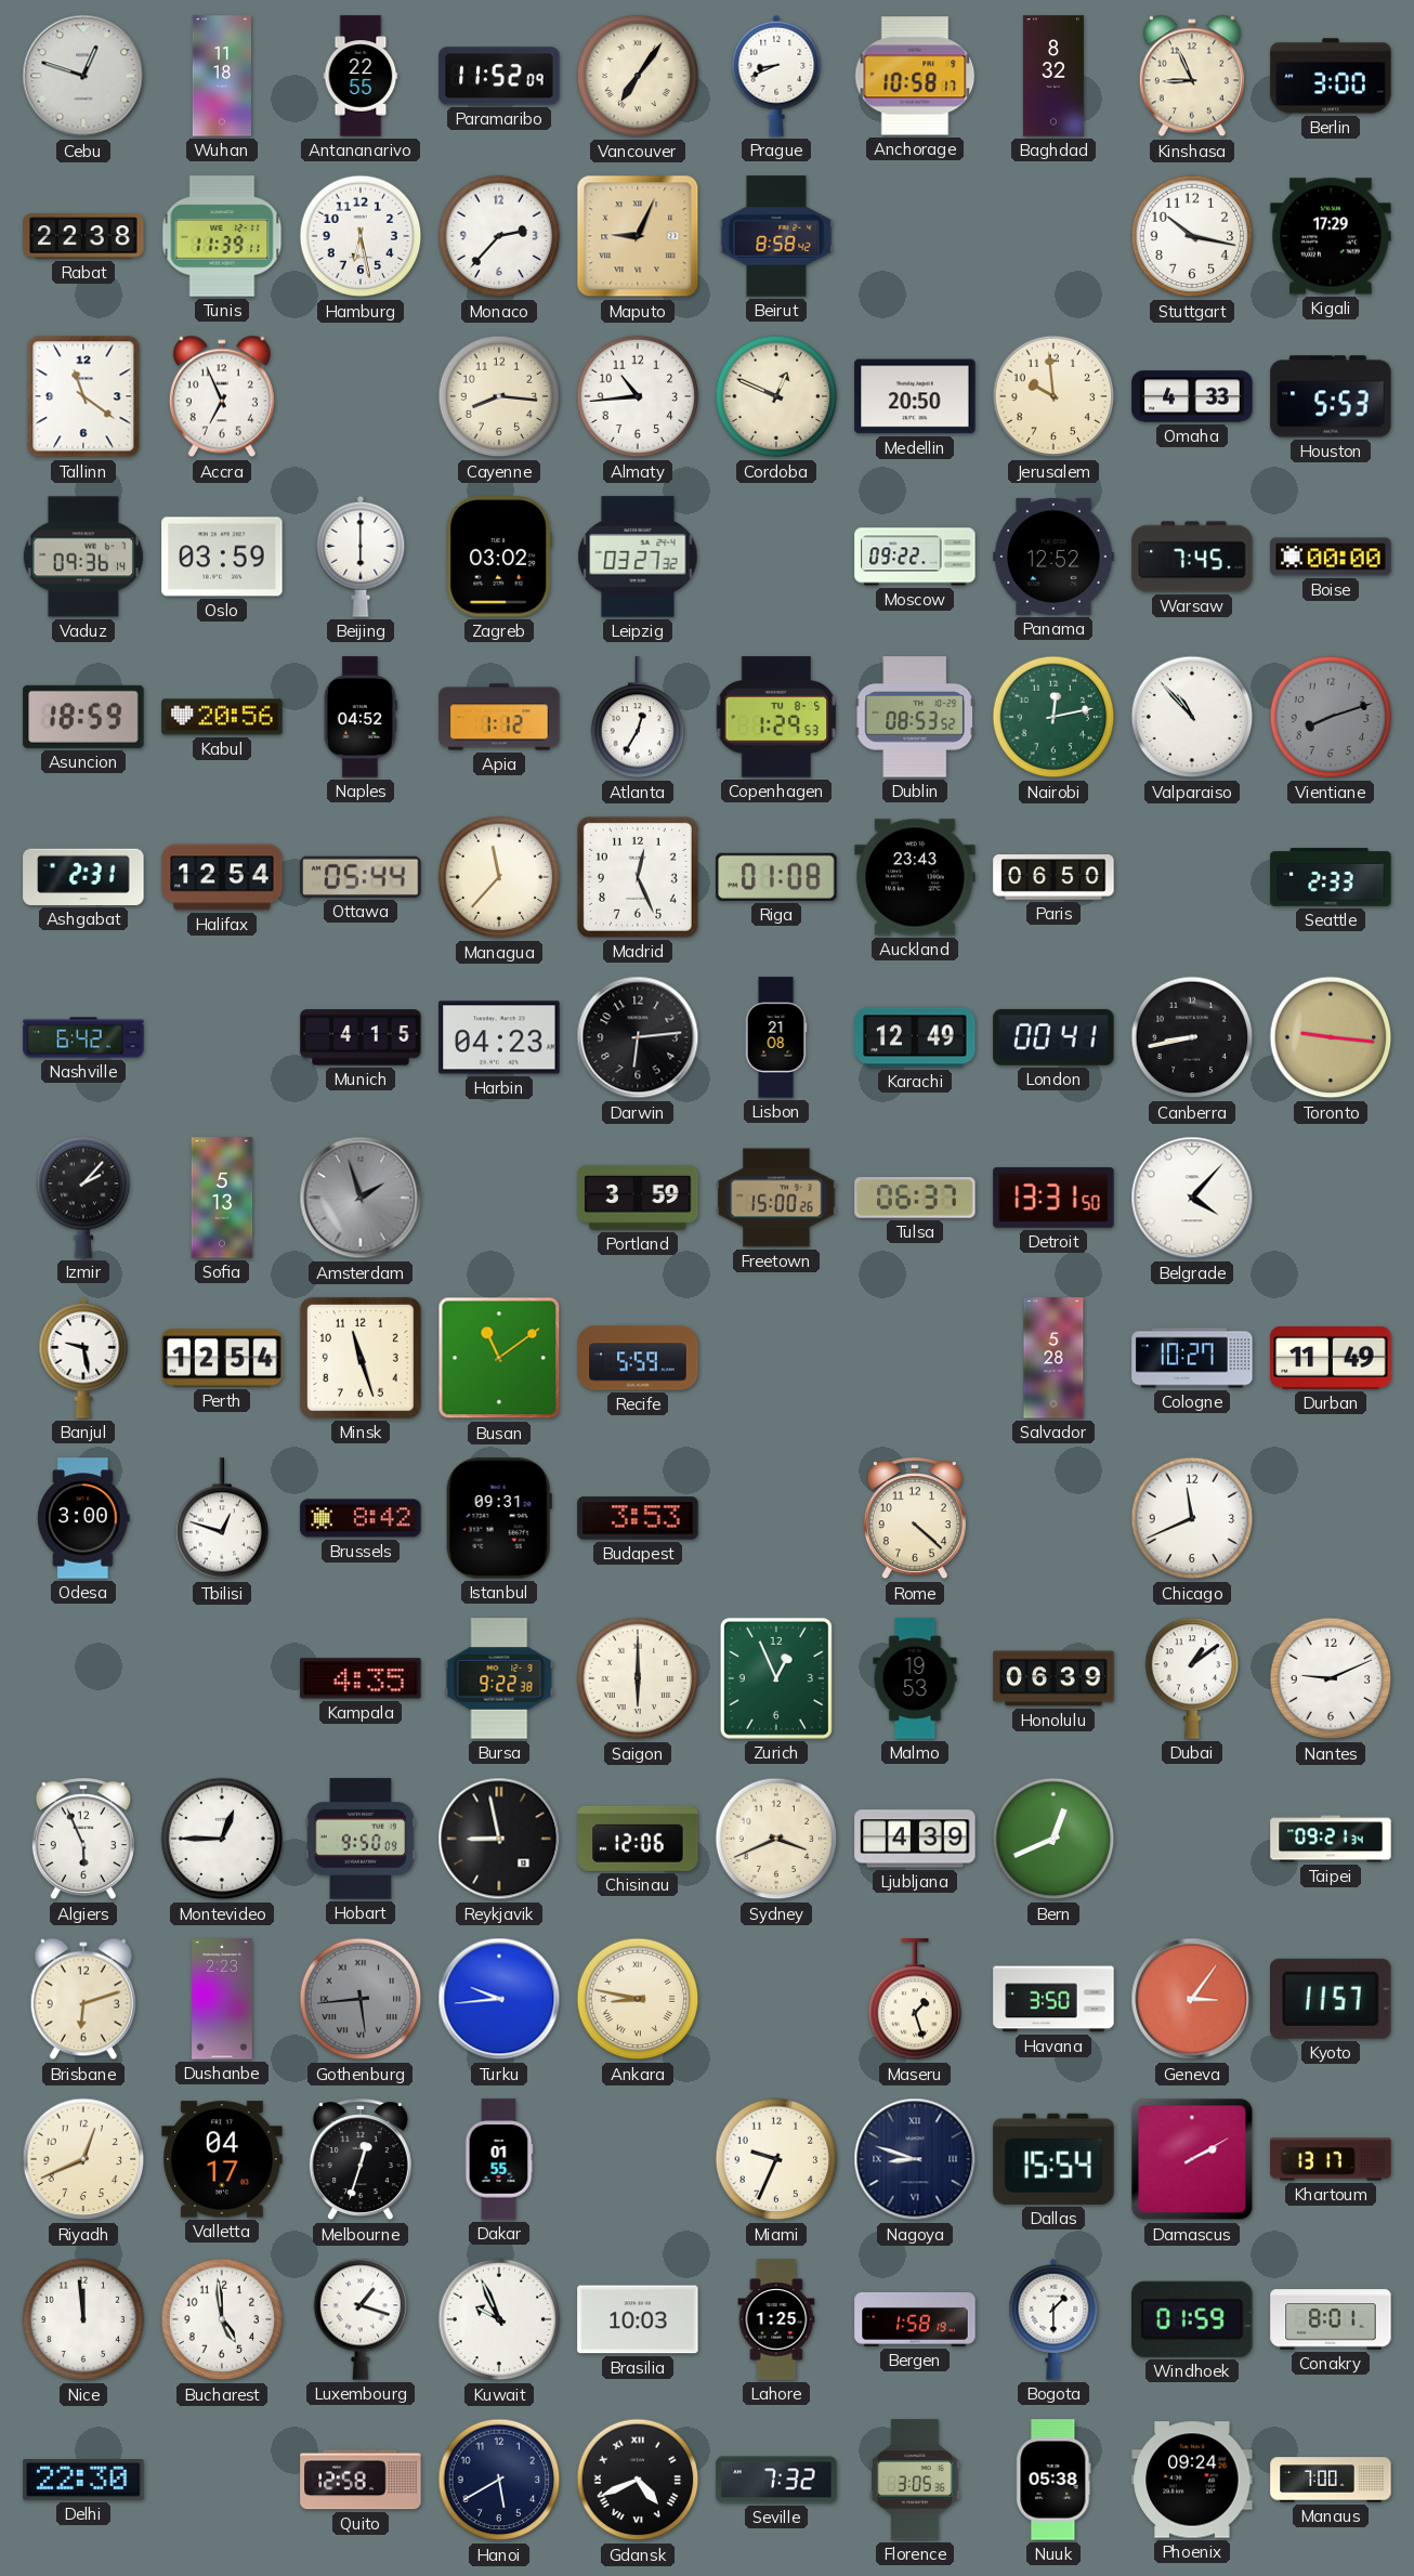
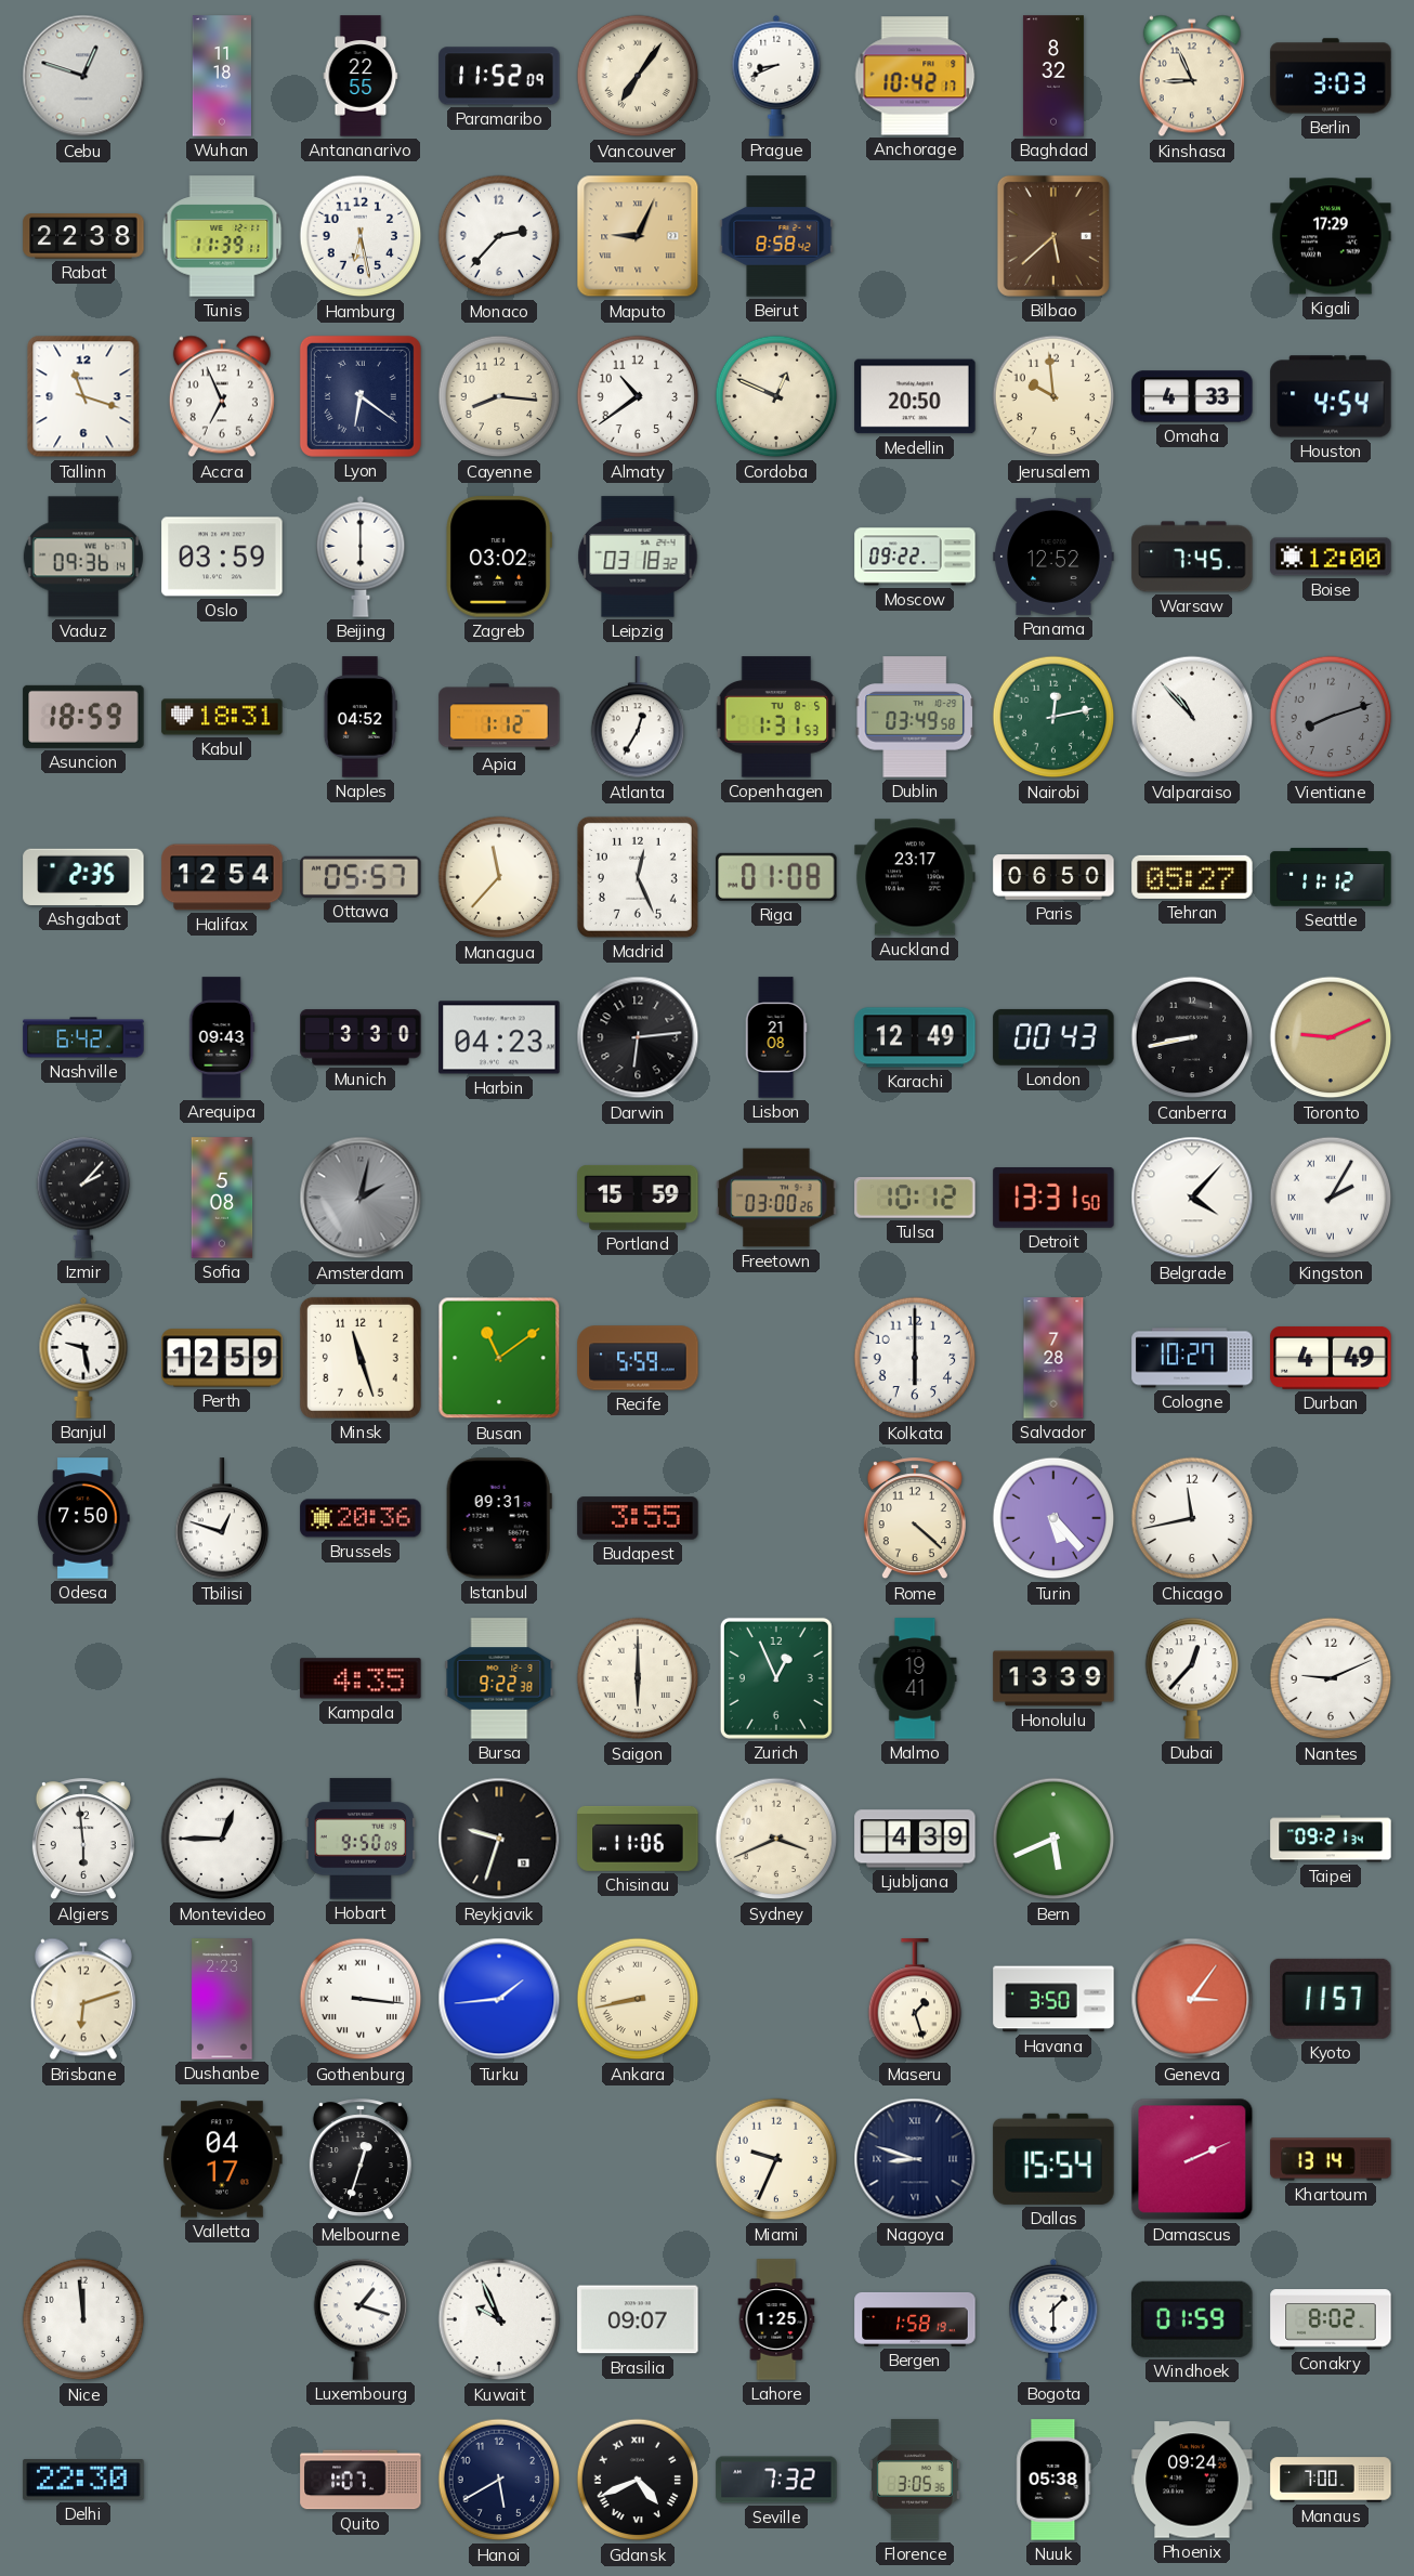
Anchorage: 10:58 -> 10:42 (915, 76)
Berlin: 3:00 -> 3:03 (1331, 76)
Bilbao: none -> 5:38 (1053, 236)
Stuttgart: 10:17 -> none (1192, 236)
Tallinn: 11:21 -> 11:18 (83, 396)
Lyon: none -> 6:21 (361, 396)
Almaty: 10:44 -> 10:39 (638, 396)
Houston: 5:53 -> 4:54 (1331, 396)
Leipzig: 03:27 -> 03:18 (638, 557)
Boise: 00:00 -> 12:00 (1331, 557)
Kabul: 20:56 -> 18:31 (222, 717)
Copenhagen: 1:29 -> 1:31 (776, 717)
Dublin: 08:53 -> 03:49 (915, 717)
Ashgabat: 2:31 -> 2:35 (83, 877)
Ottawa: 05:44 -> 05:57 (361, 877)
Auckland: 23:43 -> 23:17 (915, 877)
Tehran: none -> 05:27 (1192, 877)
Seattle: 2:33 -> 11:12 (1331, 877)
Arequipa: none -> 09:43 (222, 1037)
Munich: 4:15 -> 3:30 (361, 1037)
London: 00:41 -> 00:43 (1053, 1037)
Toronto: 9:16 -> 9:11 (1331, 1037)
Sofia: 5:13 -> 5:08 (222, 1198)
Amsterdam: 1:57 -> 2:02 (361, 1198)
Portland: 3:59 -> 15:59 (638, 1198)
Freetown: 15:00 -> 03:00 (776, 1198)
Tulsa: 06:37 -> 10:12 (915, 1198)
Kingston: none -> 2:05 (1331, 1198)
Perth: 12:54 -> 12:59 (222, 1358)
Kolkata: none -> 6:00 (915, 1358)
Salvador: 5:28 -> 7:28 (1053, 1358)
Durban: 11:49 -> 4:49 (1331, 1358)
Odesa: 3:00 -> 7:50 (83, 1518)
Brussels: 8:42 -> 20:36 (361, 1518)
Budapest: 3:53 -> 3:55 (638, 1518)
Turin: none -> 5:23 (1053, 1518)
Chicago: 11:41 -> 11:43 (1192, 1518)
Malmo: 19:53 -> 19:41 (915, 1678)
Honolulu: 06:39 -> 13:39 (1053, 1678)
Dubai: 1:09 -> 12:37 (1192, 1678)
Algiers: 5:56 -> 5:59 (83, 1840)
Reykjavik: 8:58 -> 9:33 (499, 1839)
Chisinau: 12:06 -> 11:06 (638, 1839)
Bern: 12:41 -> 5:41 (1053, 1839)
Gothenburg: 5:44 -> 3:16 (361, 1999)
Gothenburg dial: grey -> white (361, 1999)
Turku: 9:44 -> 1:44 (499, 1999)
Ankara: 8:47 -> 8:43 (638, 1999)
Riyadh: 12:41 -> none (83, 2159)
Dakar: 01:55 -> none (499, 2159)
Damascus: 2:10 -> 2:11 (1192, 2159)
Khartoum: 13:17 -> 13:14 (1331, 2159)
Bucharest: 4:59 -> none (222, 2319)
Brasilia: 10:03 -> 09:07 (638, 2319)
Conakry: 8:01 -> 8:02 (1331, 2319)
Quito: 12:58 -> 1:07 (361, 2480)
